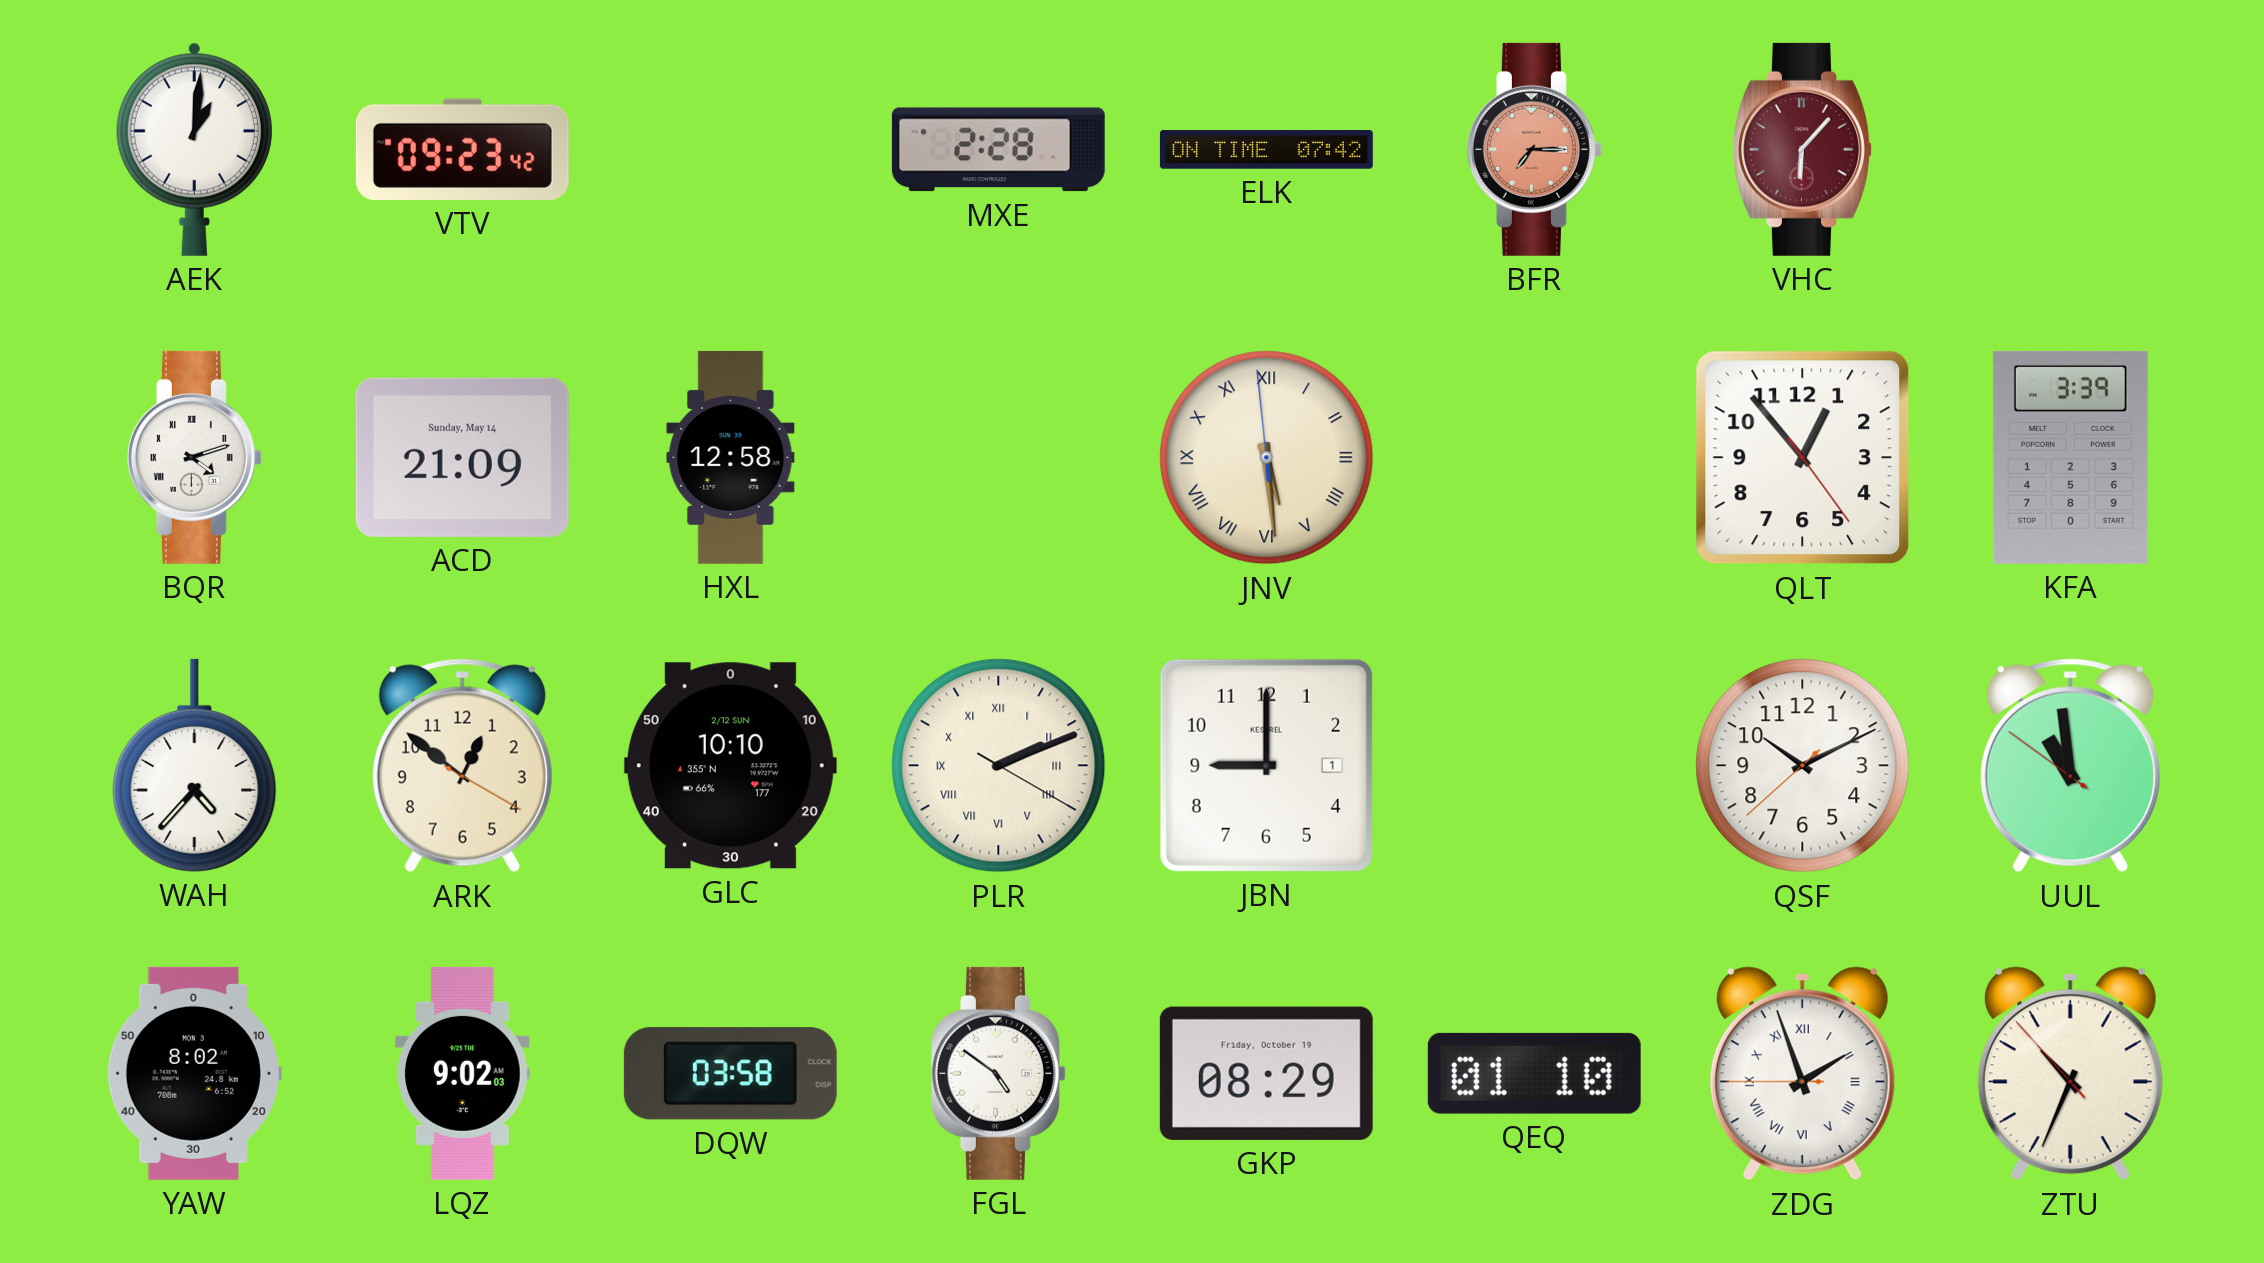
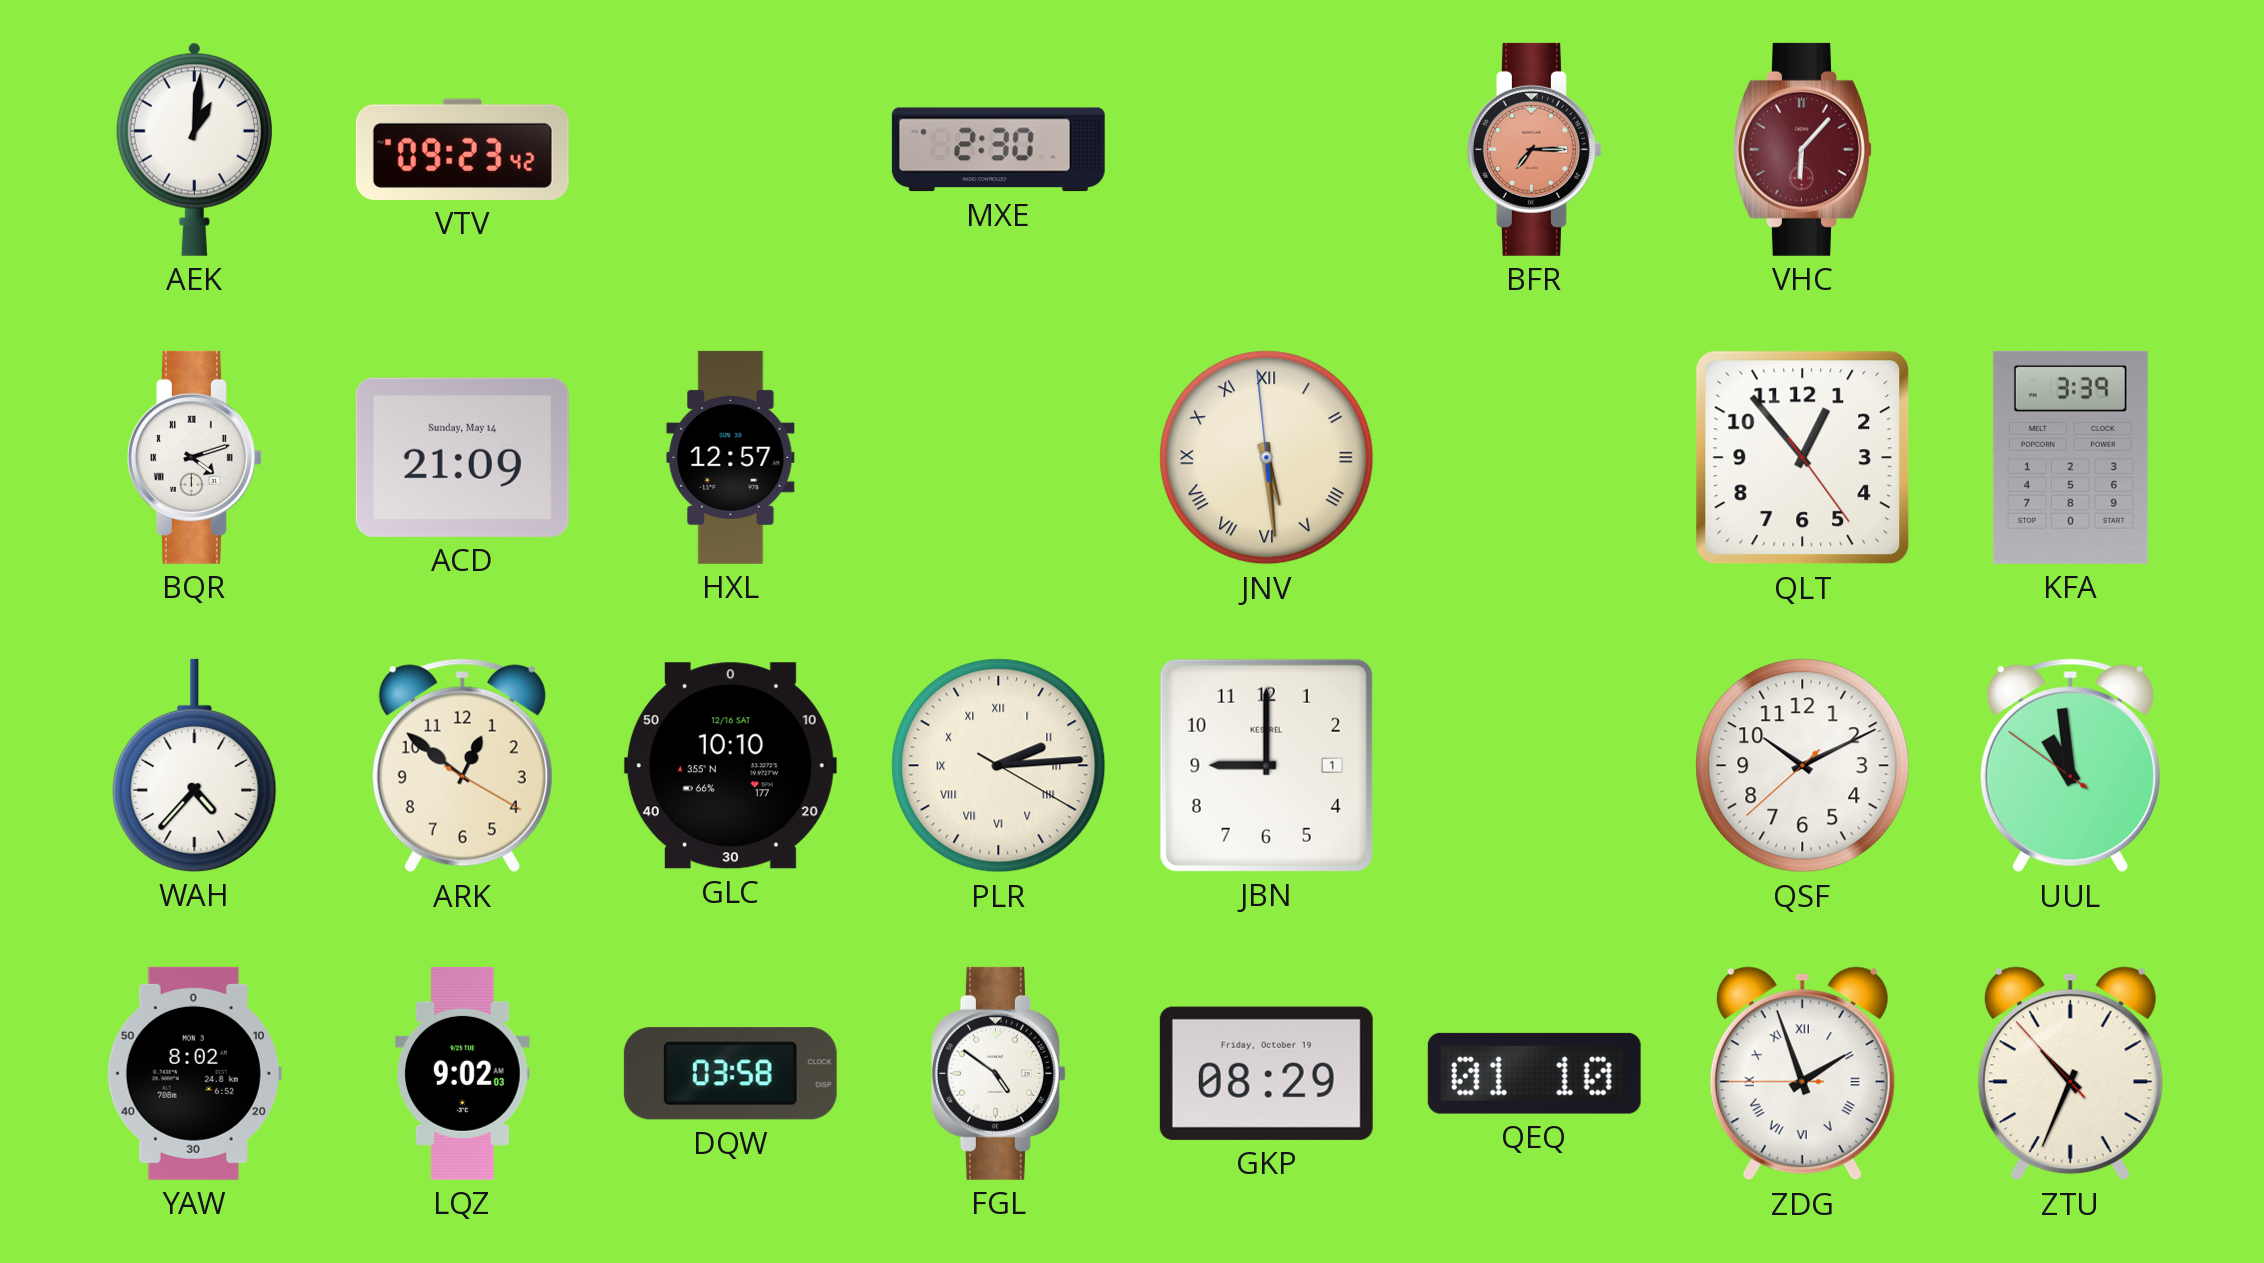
MXE: 2:28 -> 2:30 (998, 150)
ELK: 07:42 -> none (1266, 150)
HXL: 12:58 -> 12:57 (731, 457)
GLC date: 2/12 SUN -> 12/16 SAT (730, 766)
PLR: 2:11 -> 2:14 (999, 766)
